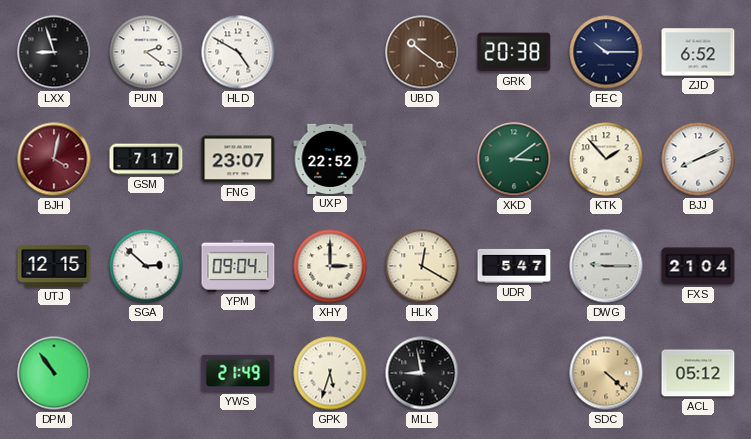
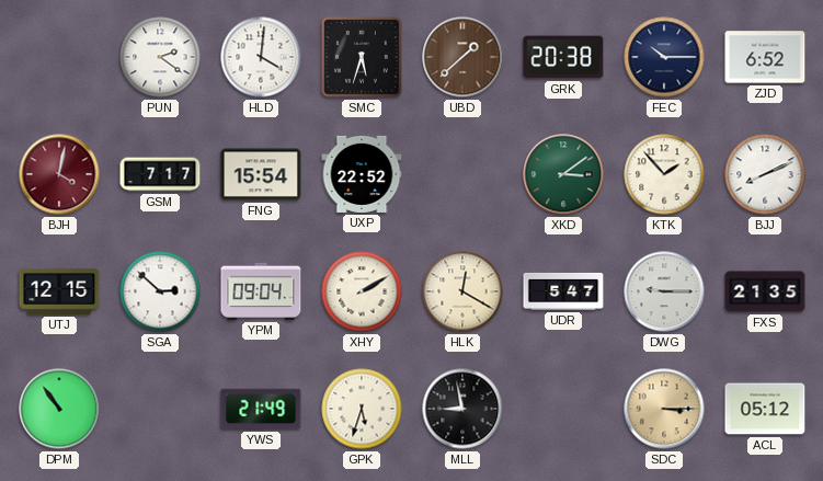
LXX: 8:57 -> none (54, 52)
HLD: 4:50 -> 4:01 (261, 57)
SMC: none -> 5:33 (362, 57)
UBD: 10:21 -> 1:38 (462, 57)
FNG: 23:07 -> 15:54 (261, 174)
XHY: 3:00 -> 2:10 (362, 291)
FXS: 21:04 -> 21:35 (765, 291)
SDC: 4:22 -> 3:15 (664, 409)
